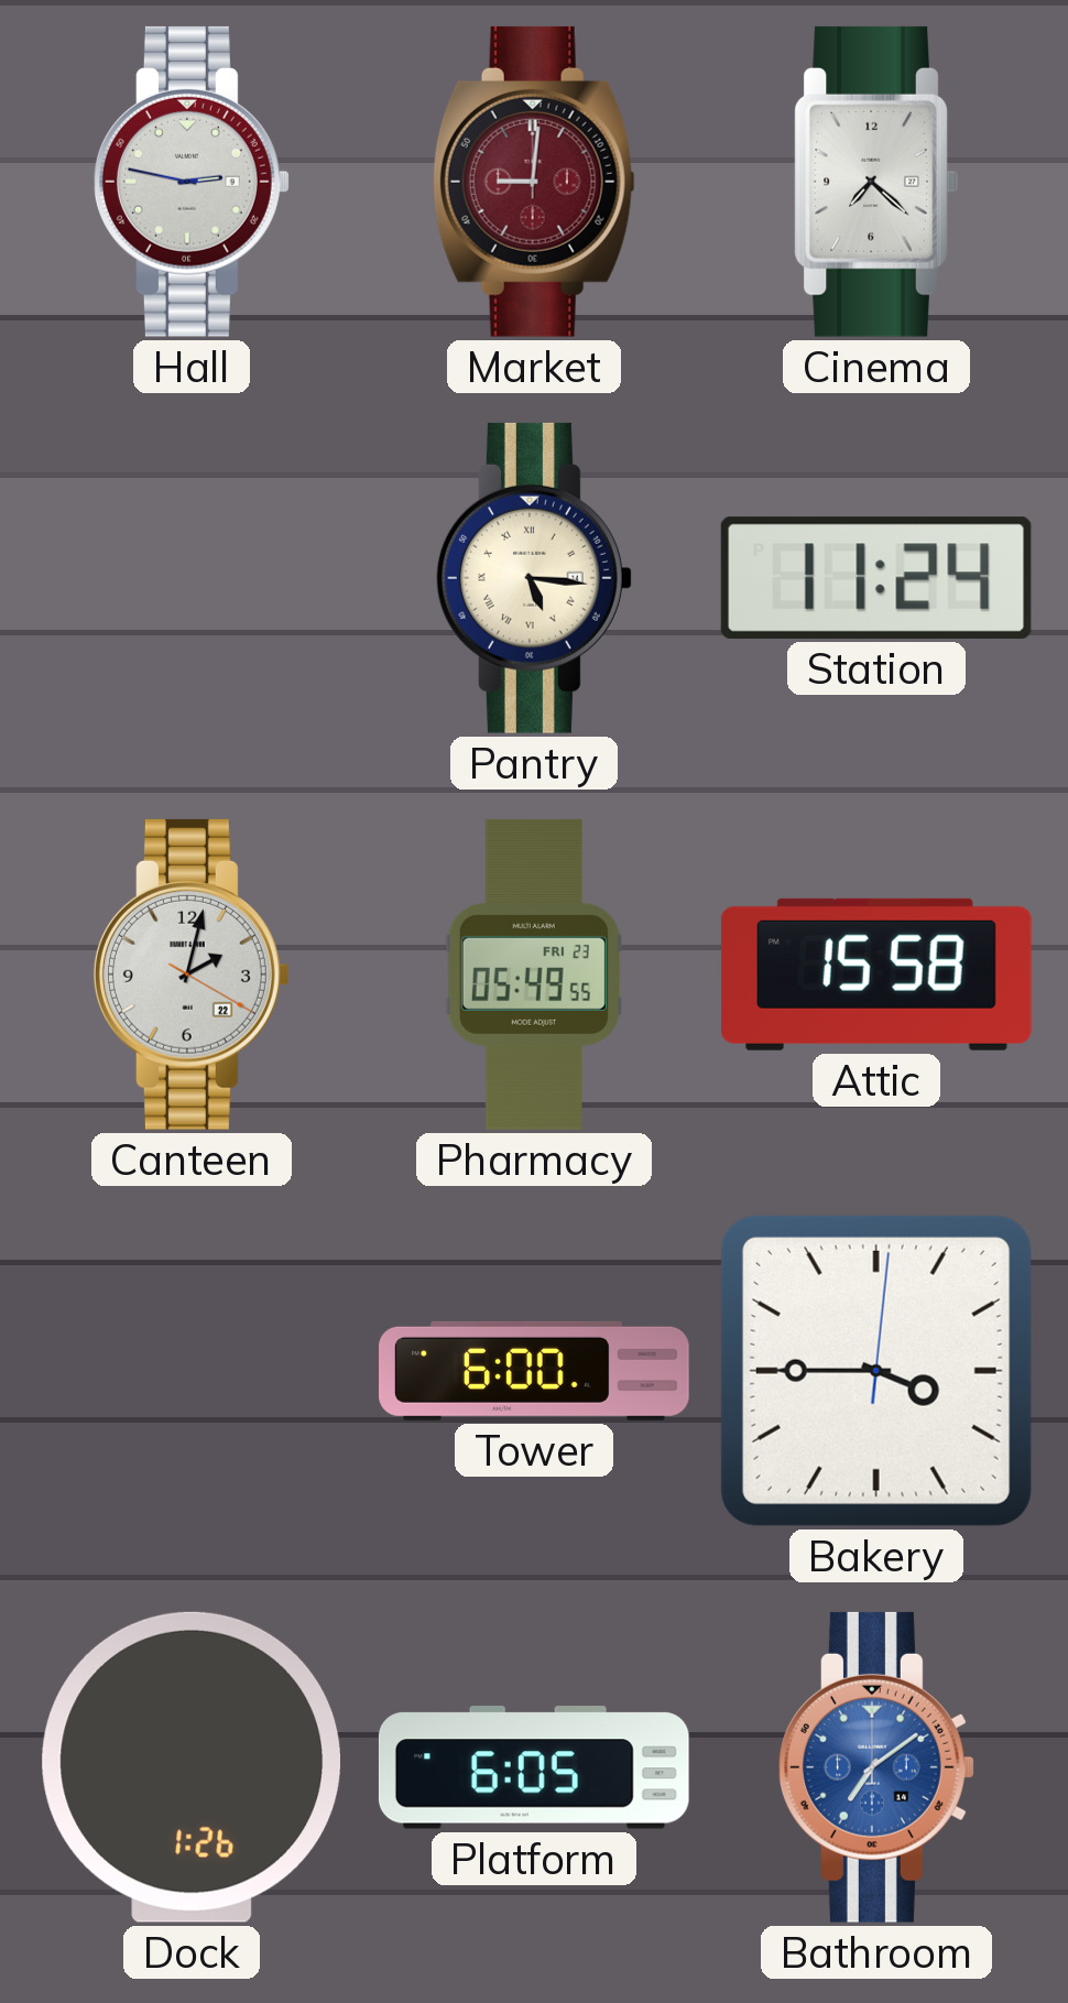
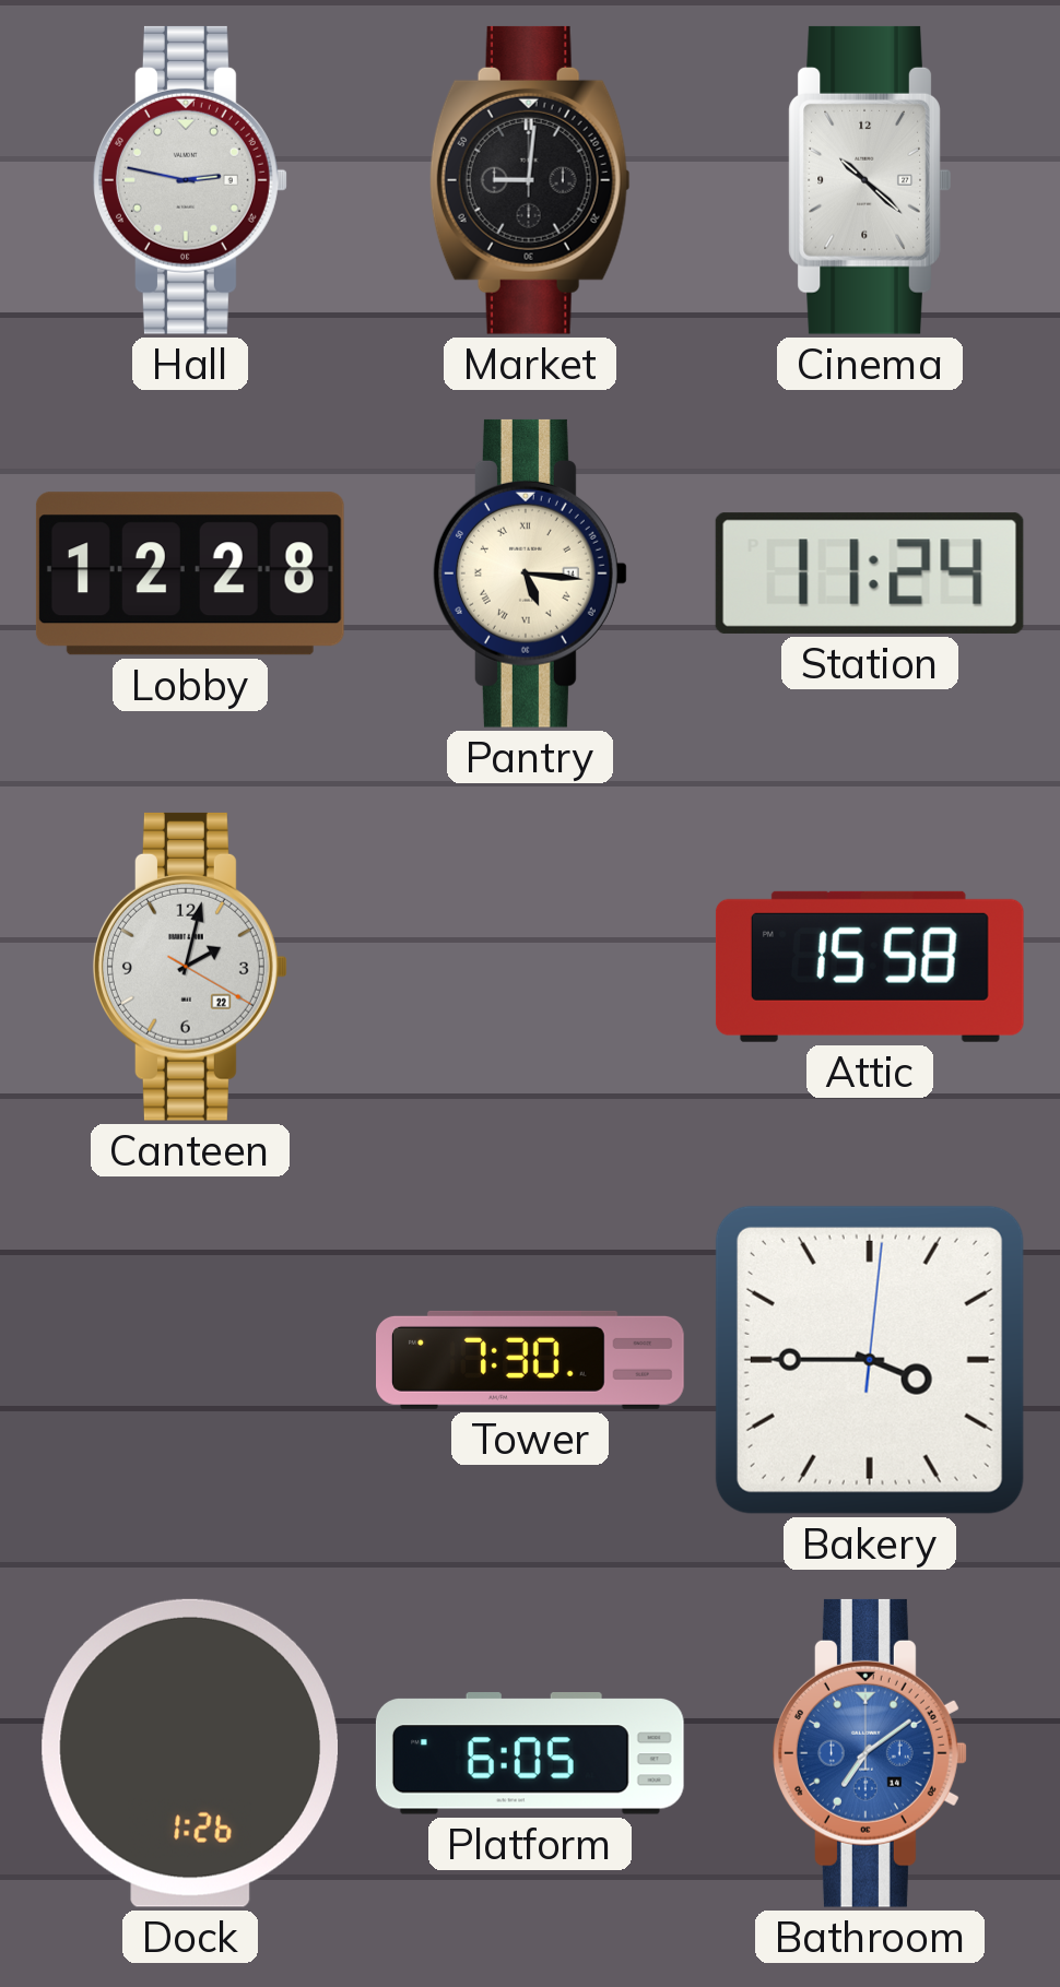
Market dial: burgundy -> black (530, 180)
Cinema: 7:22 -> 10:22 (870, 180)
Lobby: none -> 12:28 (190, 573)
Pharmacy: 05:49 -> none (534, 975)
Tower: 6:00 -> 7:30 (531, 1360)
